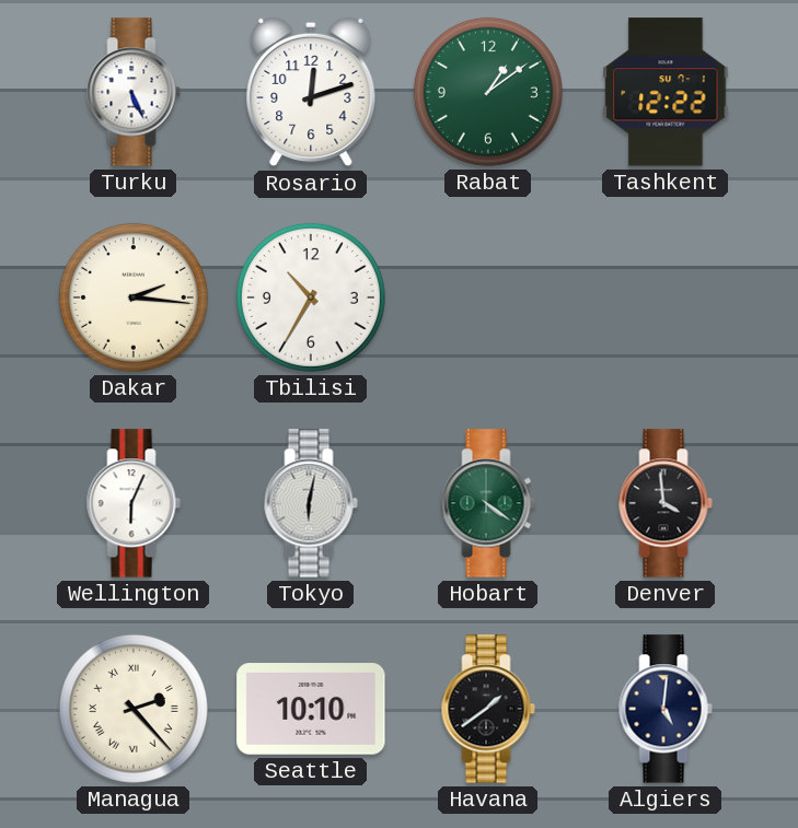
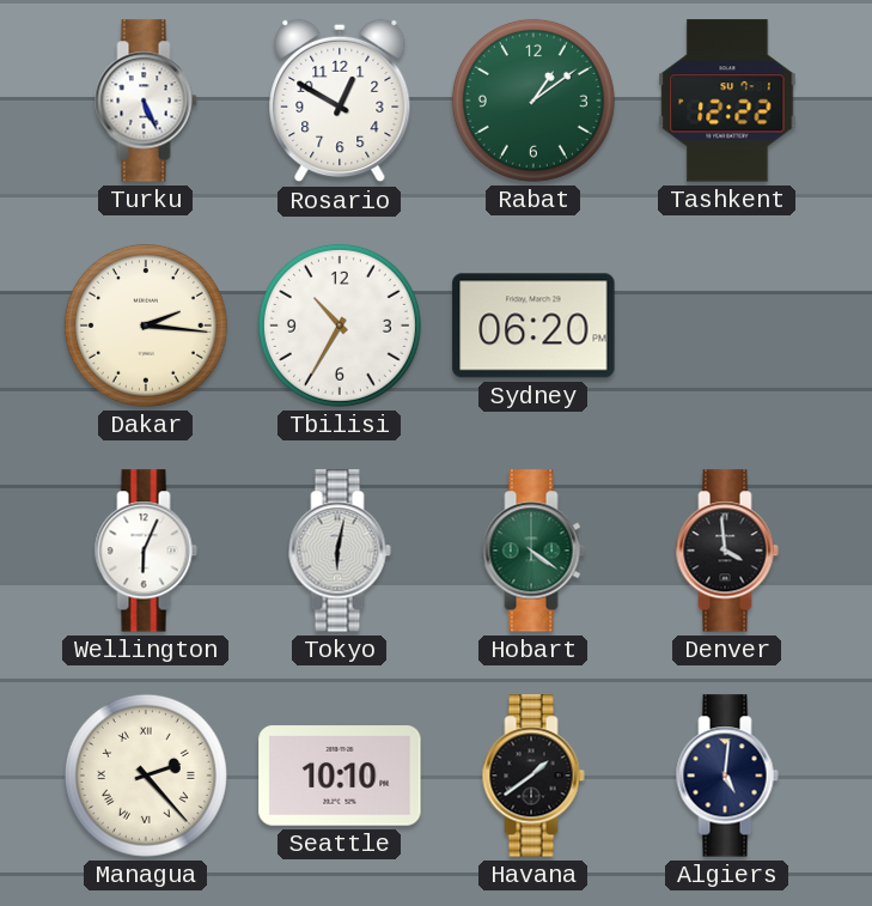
Rosario: 12:12 -> 12:50 (340, 101)
Sydney: none -> 06:20 (533, 326)
